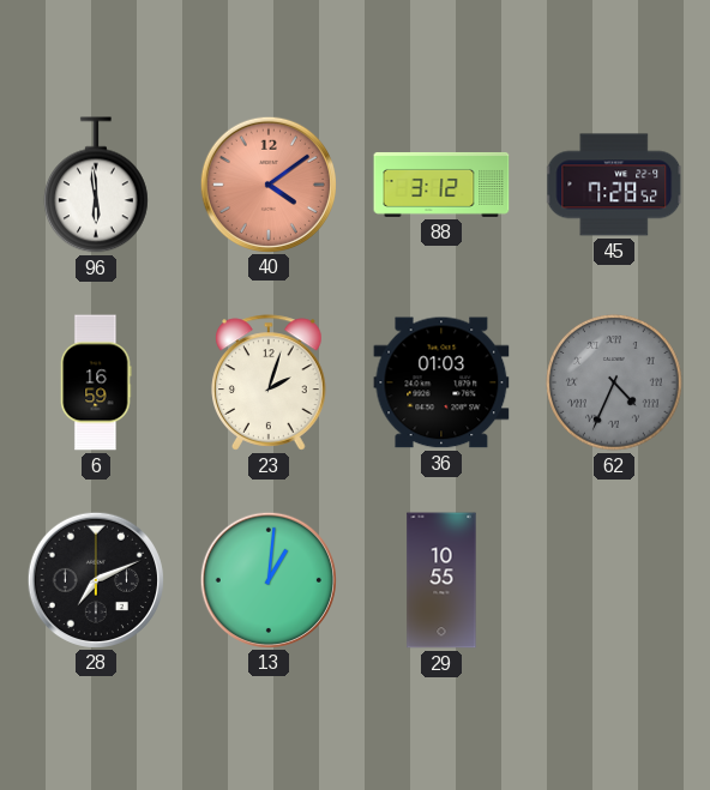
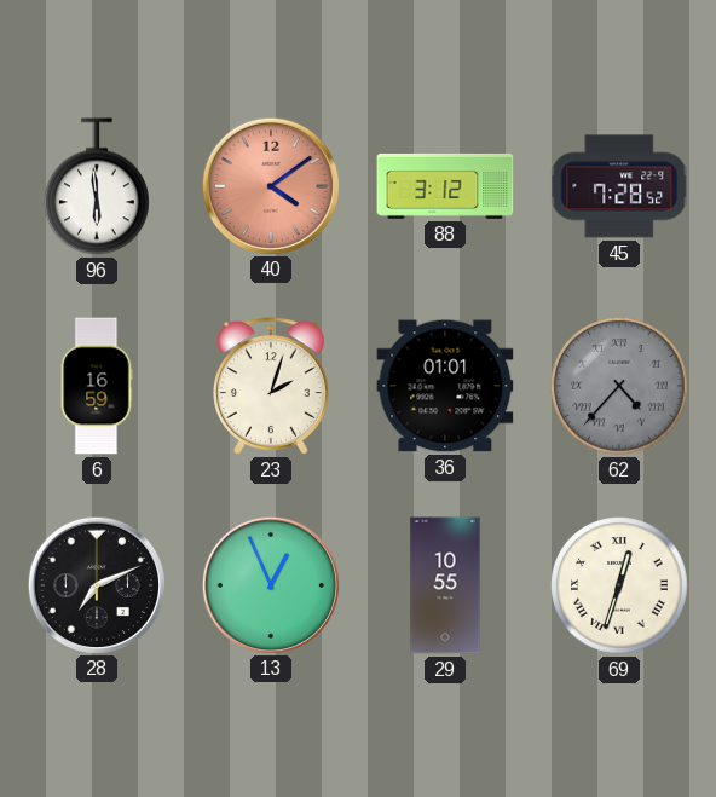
36: 01:03 -> 01:01 (445, 386)
62: 4:34 -> 4:37 (619, 386)
13: 1:01 -> 12:56 (270, 584)
69: none -> 12:33 (619, 585)
